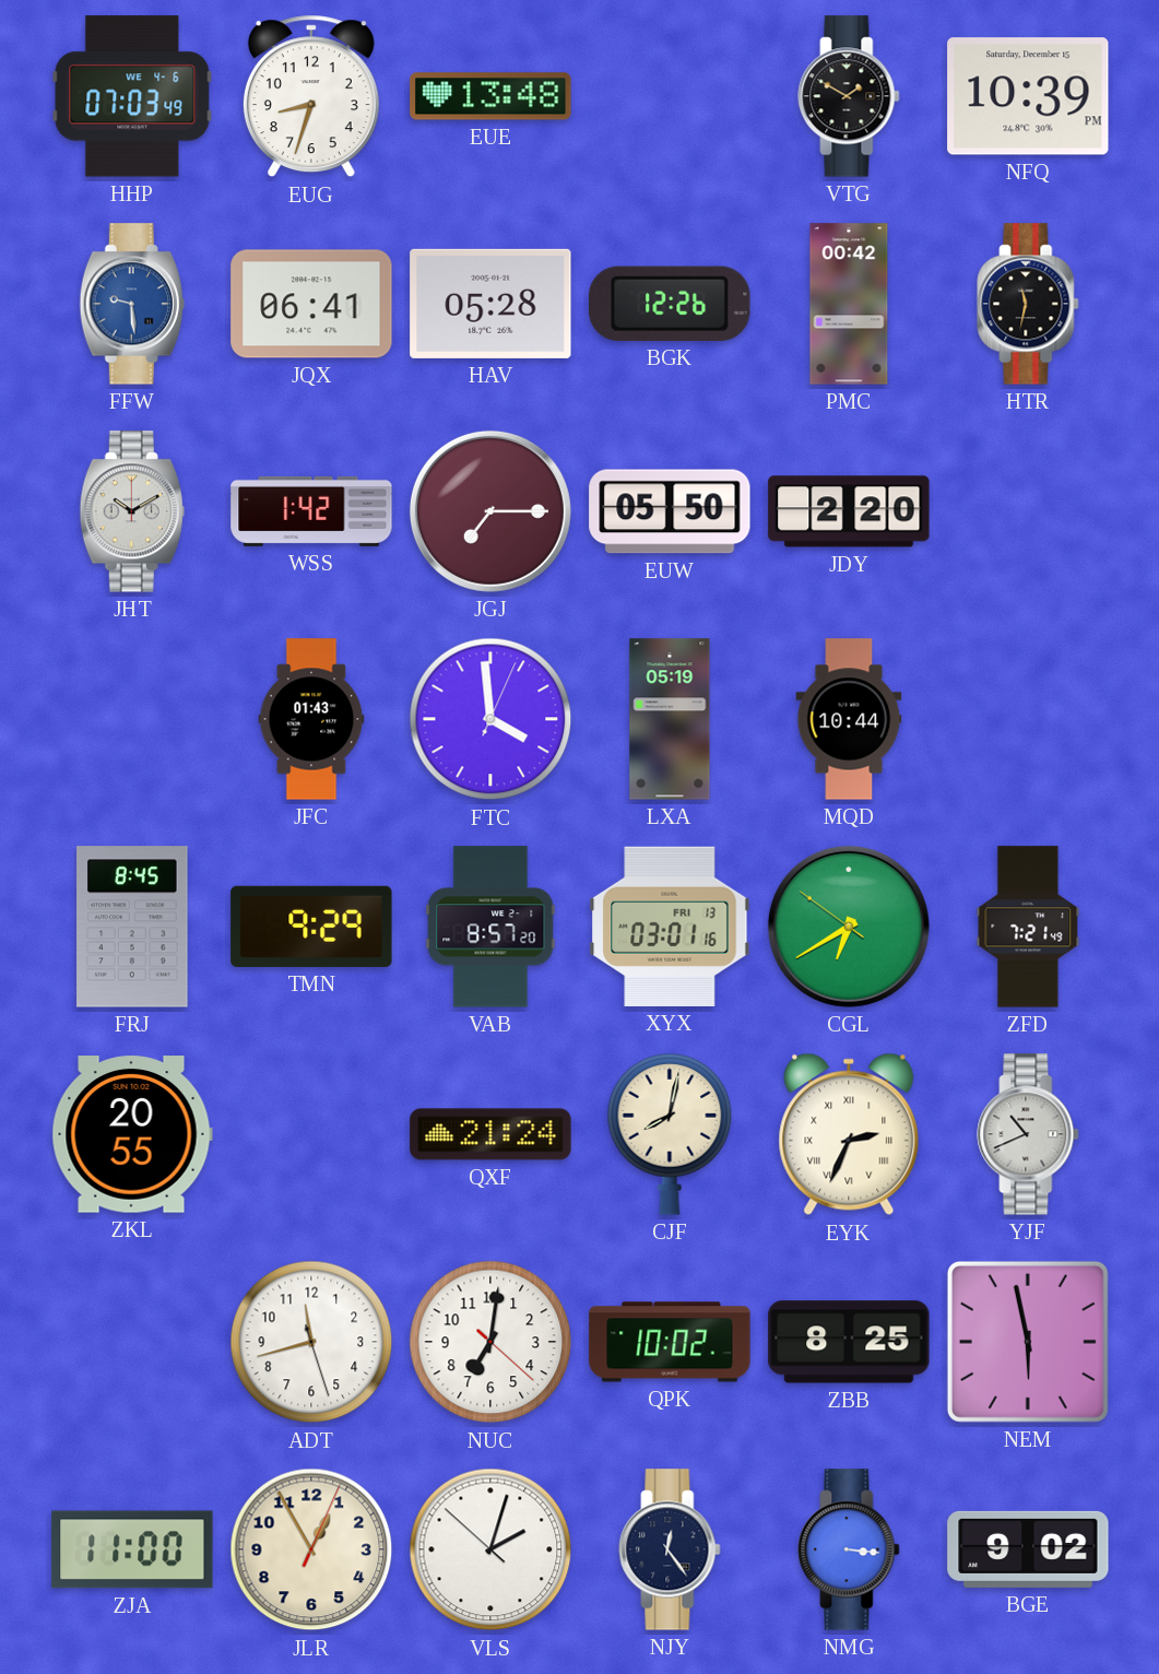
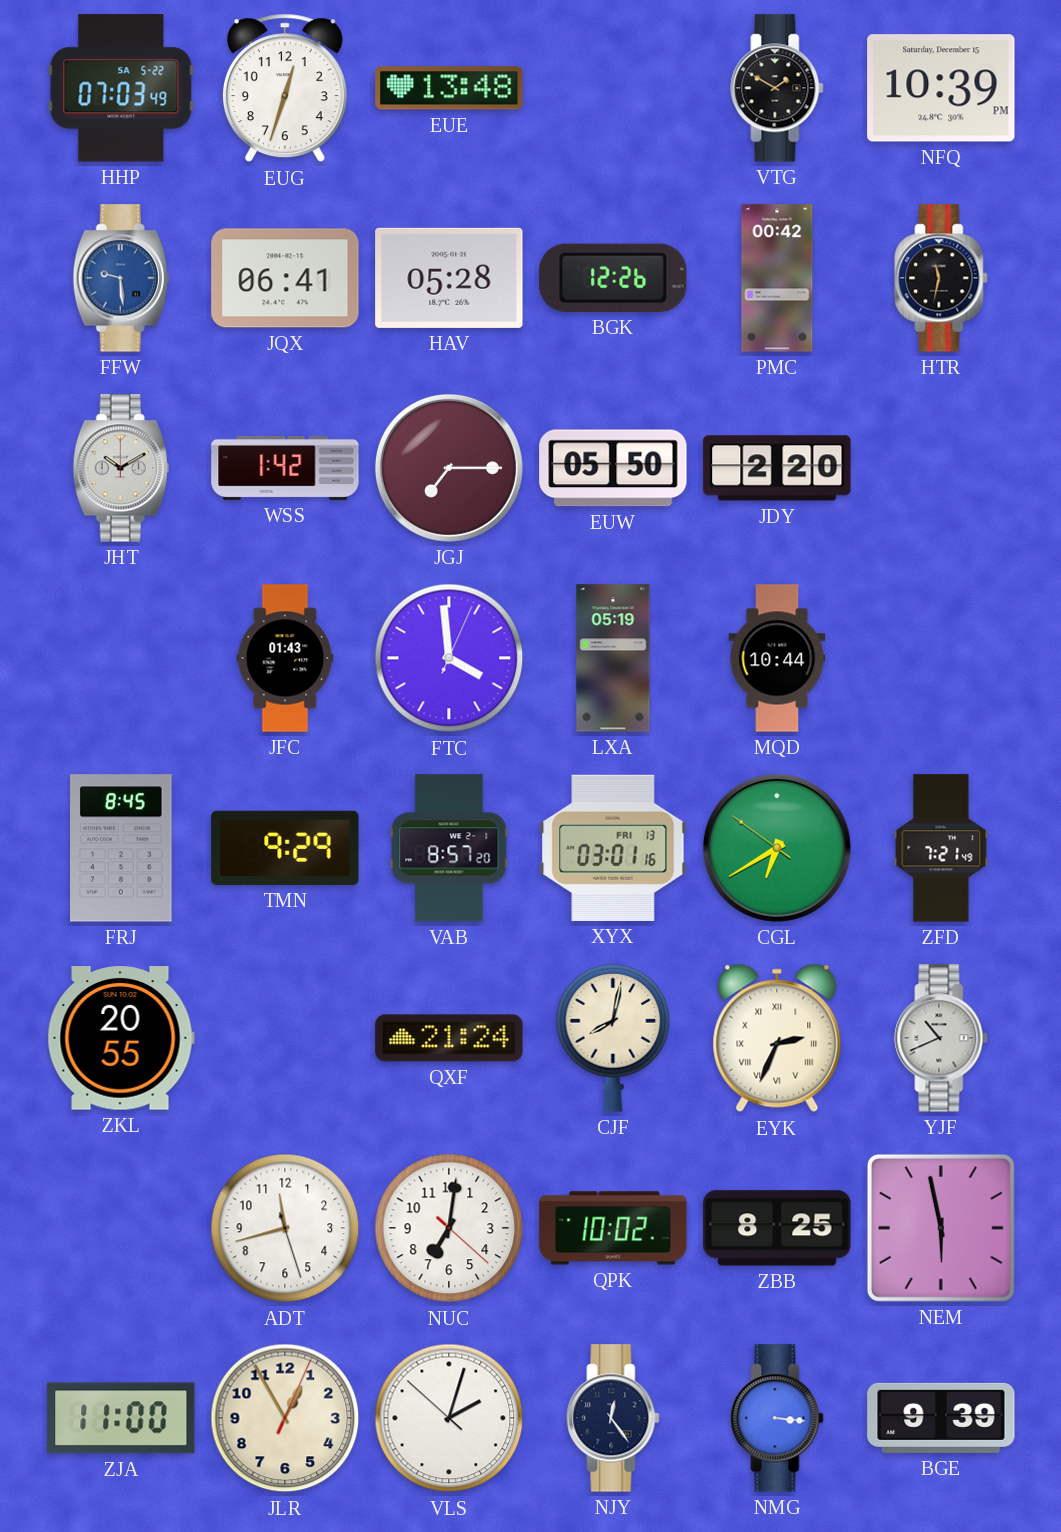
HHP date: WE 4-6 -> SA 5-22 (121, 88)
EUG: 8:33 -> 12:33 (285, 88)
BGE: 9:02 -> 9:39 (941, 1418)
